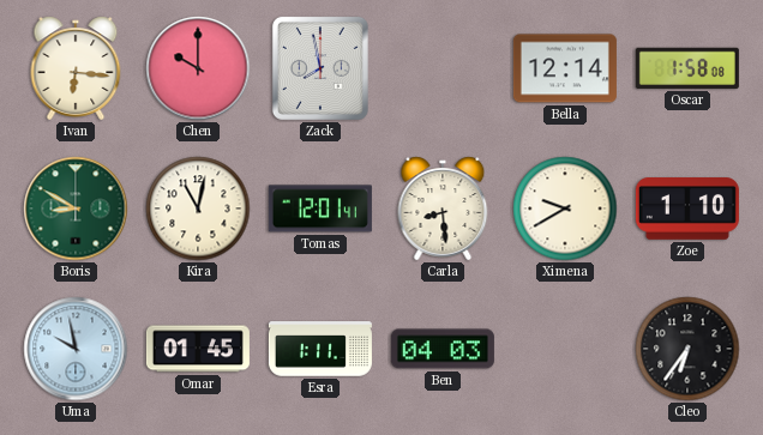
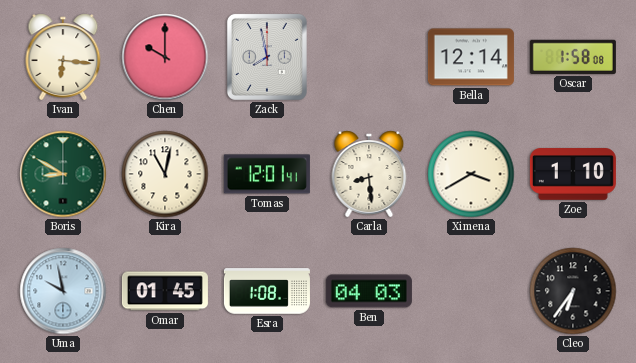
Ximena: 9:40 -> 3:40 (471, 174)
Esra: 1:11 -> 1:08 (267, 291)
